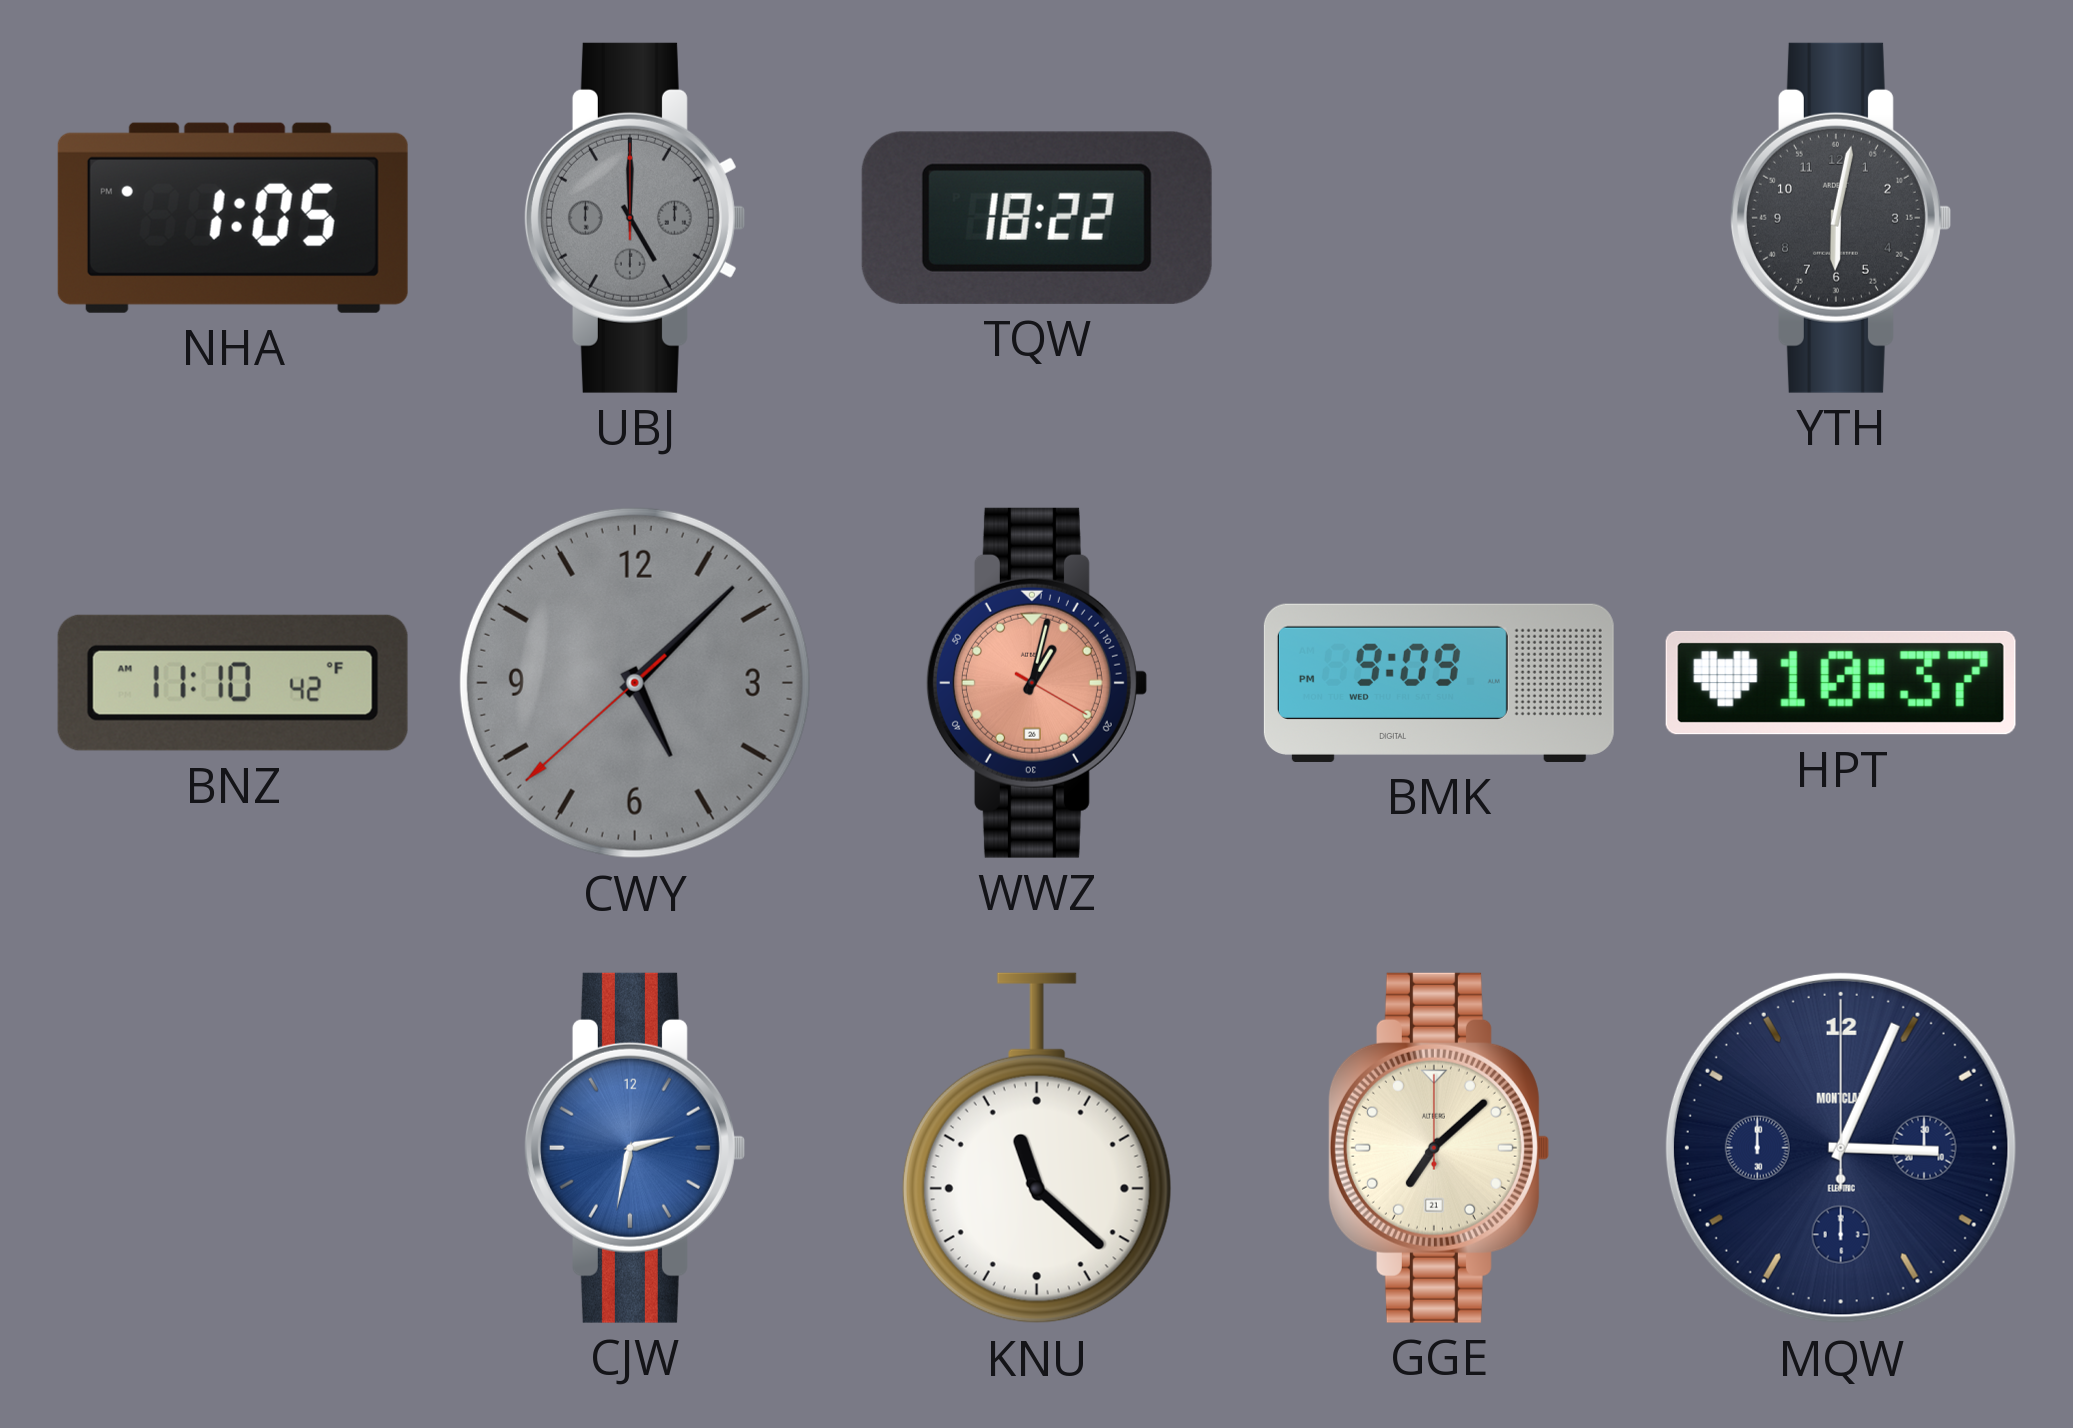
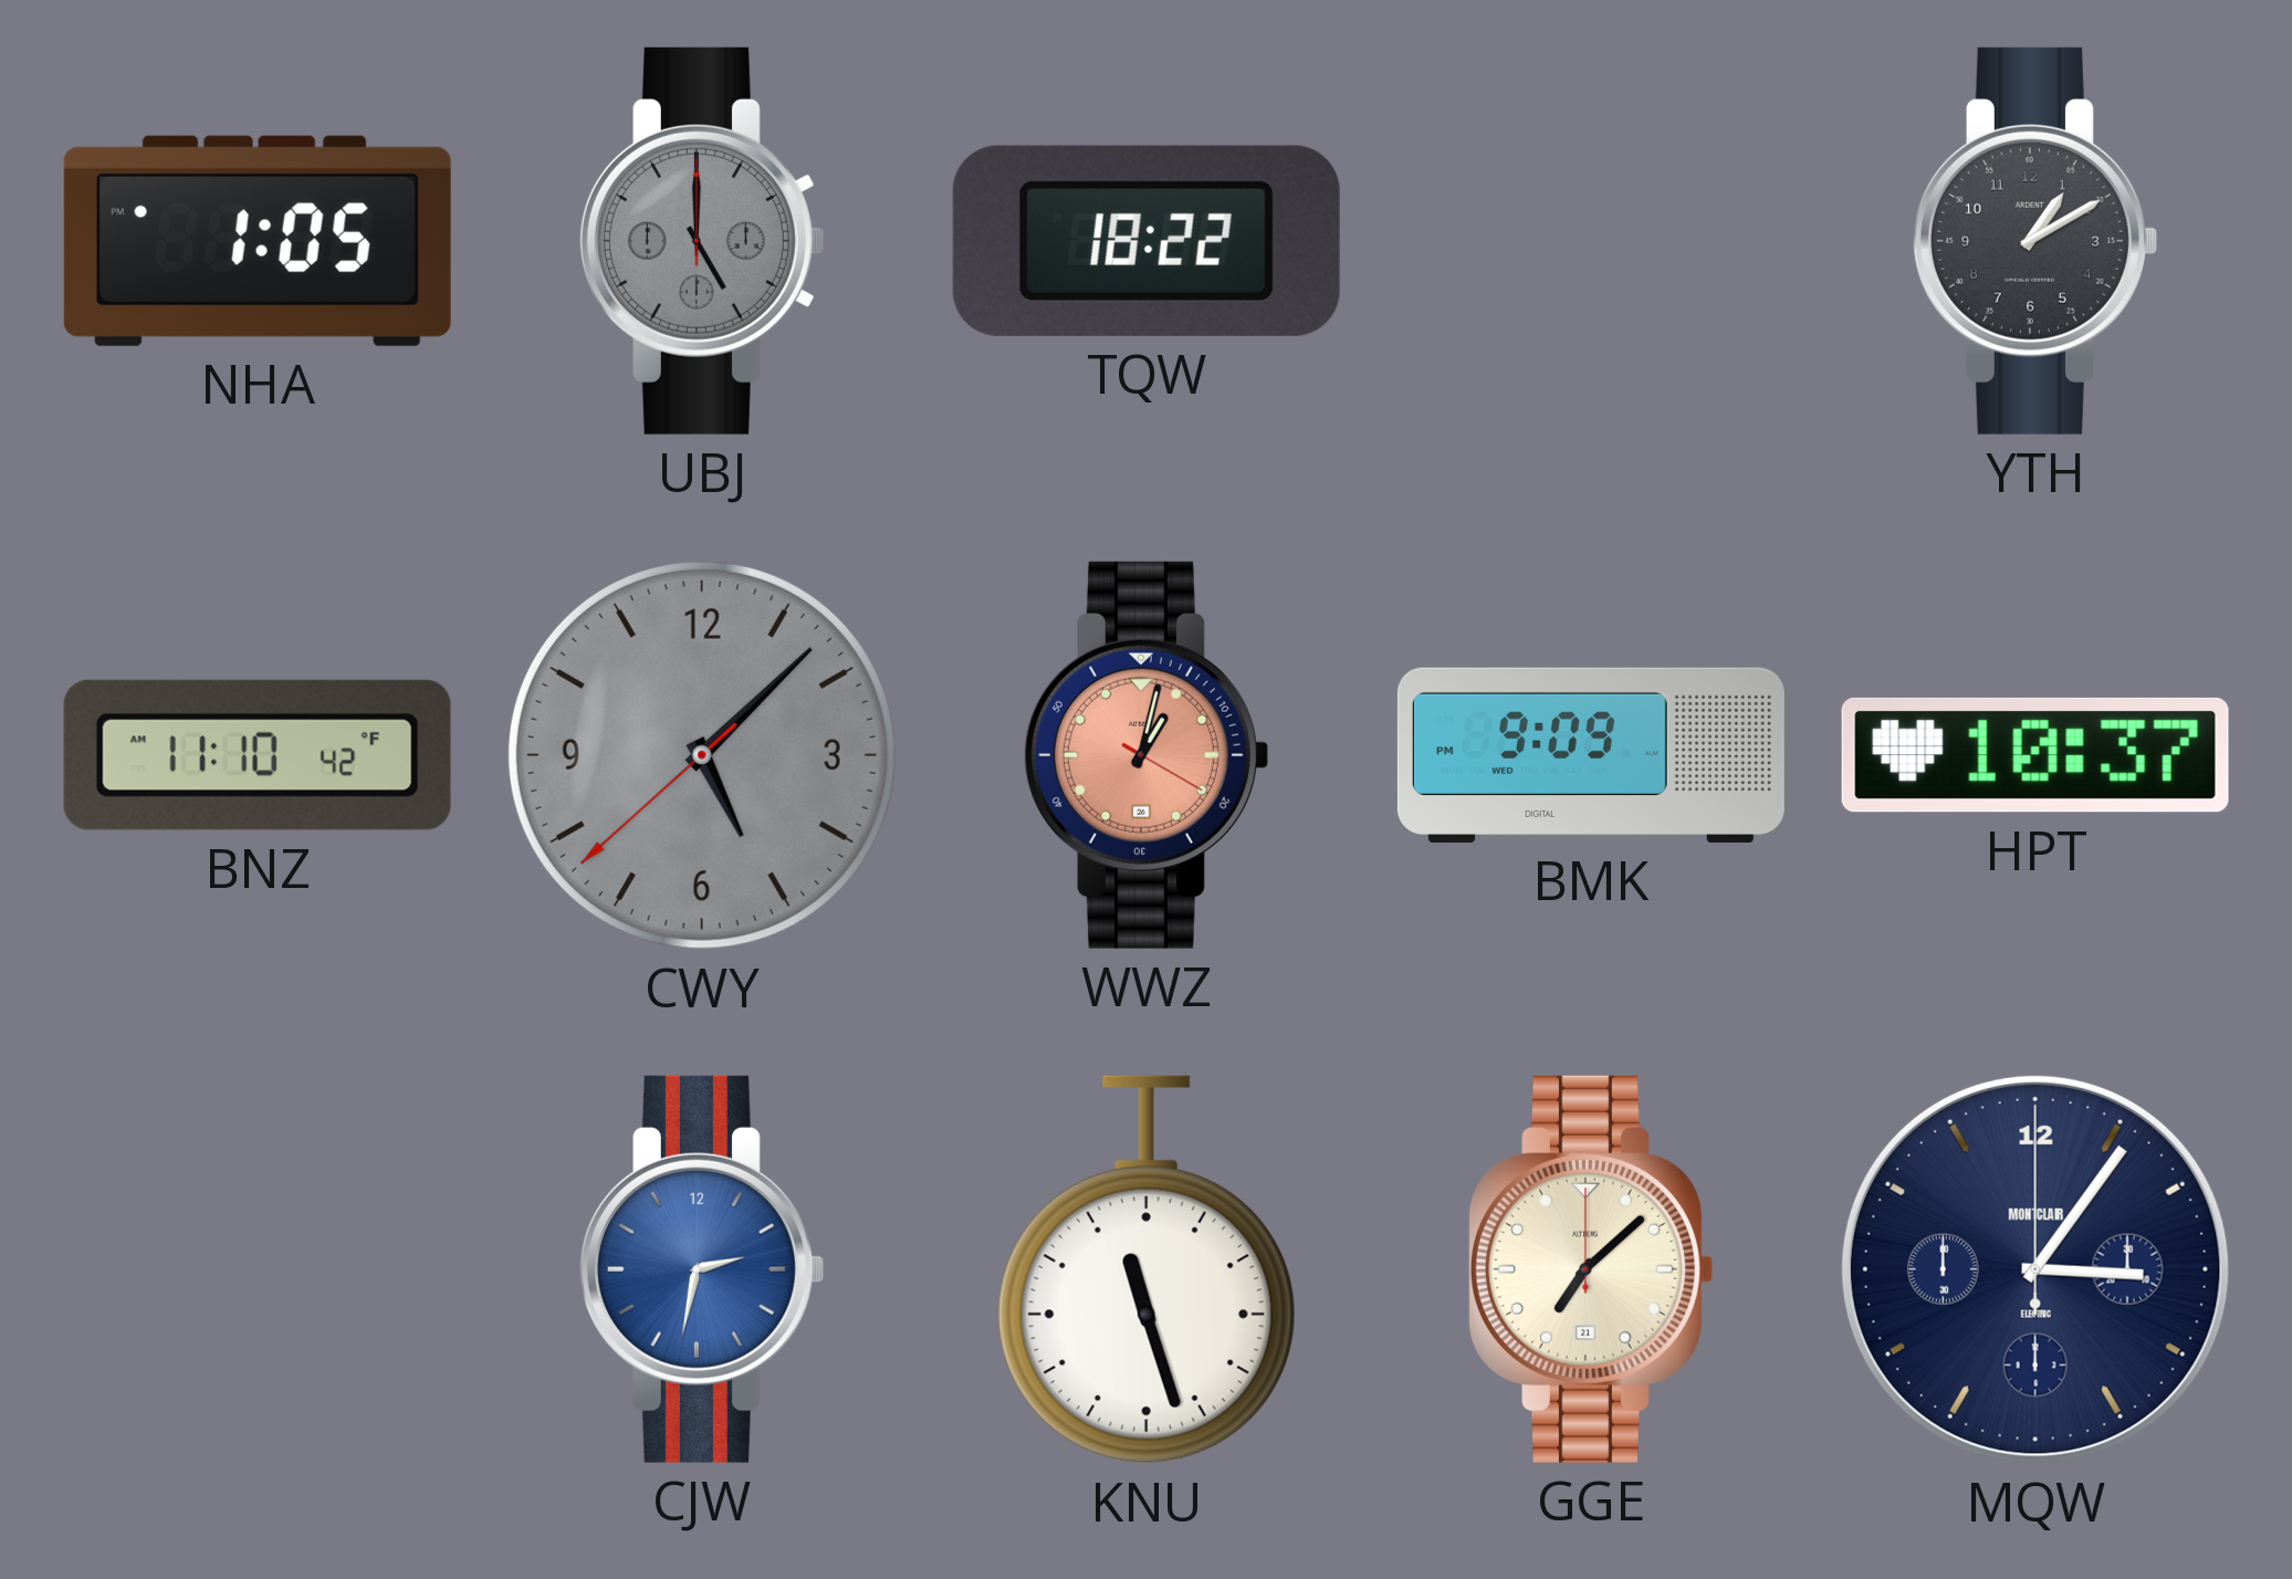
YTH: 6:02 -> 1:10 (2034, 241)
KNU: 11:22 -> 11:27 (1147, 1269)
MQW: 3:04 -> 3:06 (2035, 1269)
